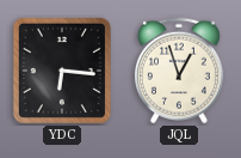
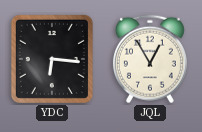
JQL: 12:57 -> 12:55 (150, 59)
